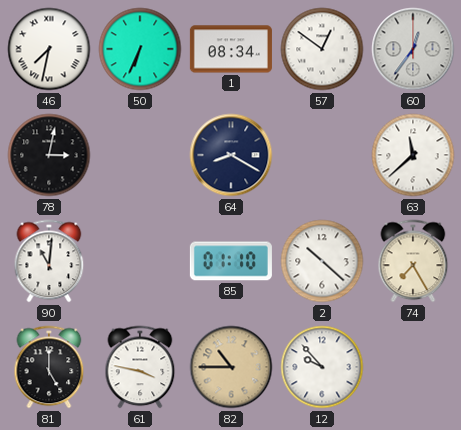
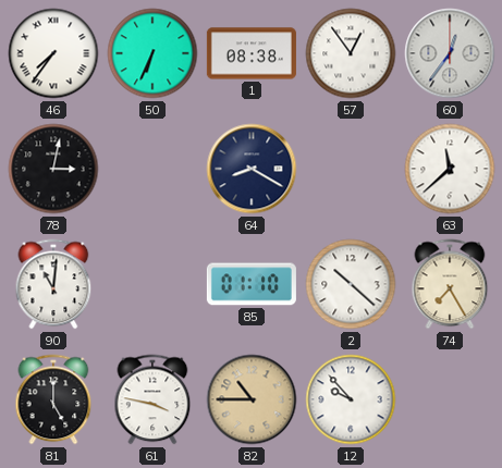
46: 7:32 -> 7:36 (53, 53)
1: 08:34 -> 08:38 (252, 53)
57: 12:51 -> 12:54 (351, 53)
